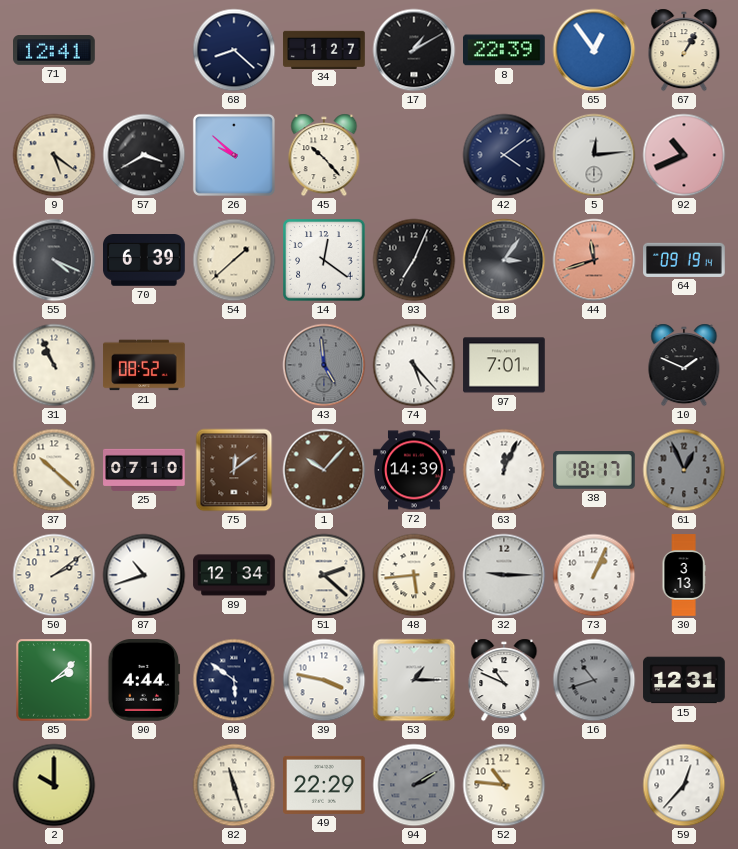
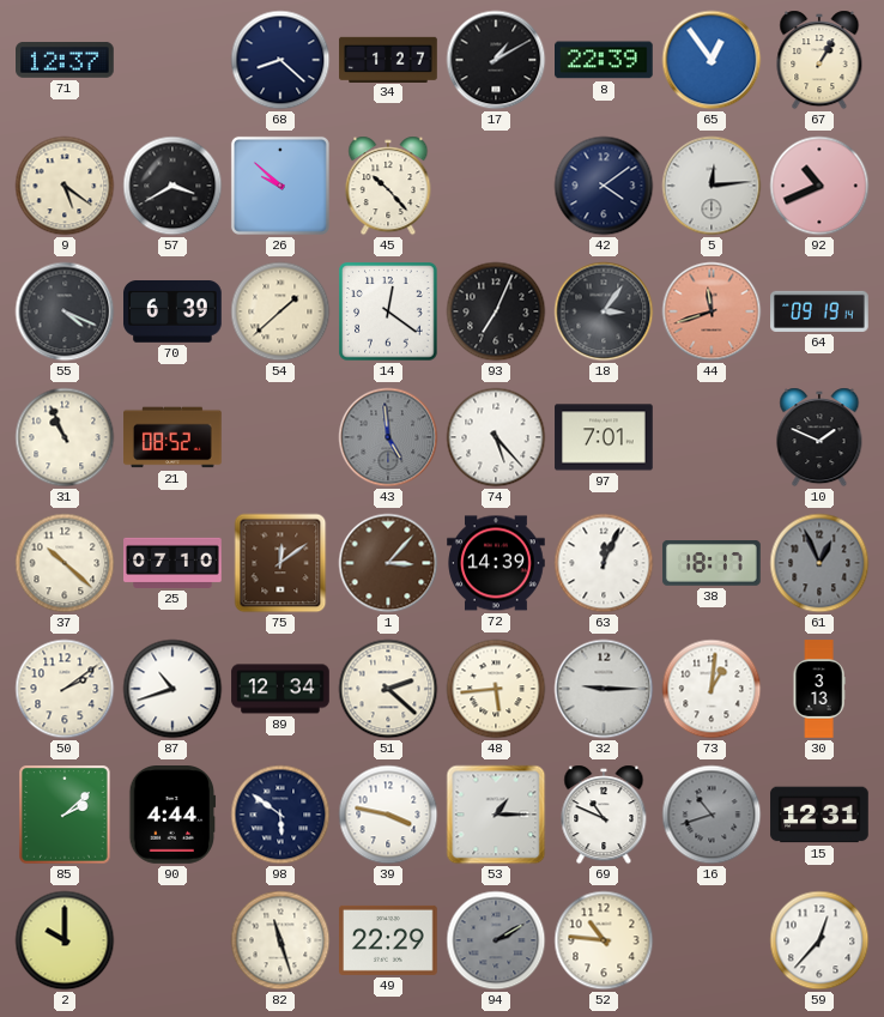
71: 12:41 -> 12:37 (65, 61)
1: 10:07 -> 3:07 (388, 563)
73: 1:04 -> 1:01 (712, 689)
